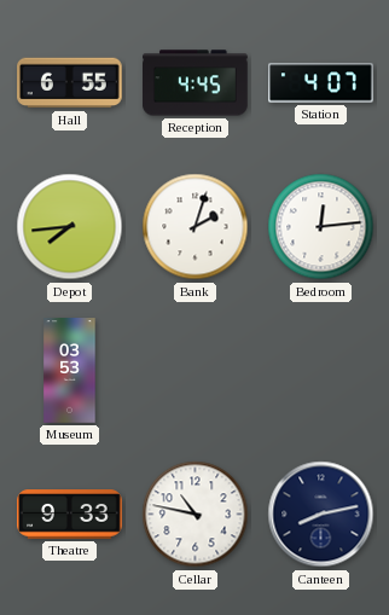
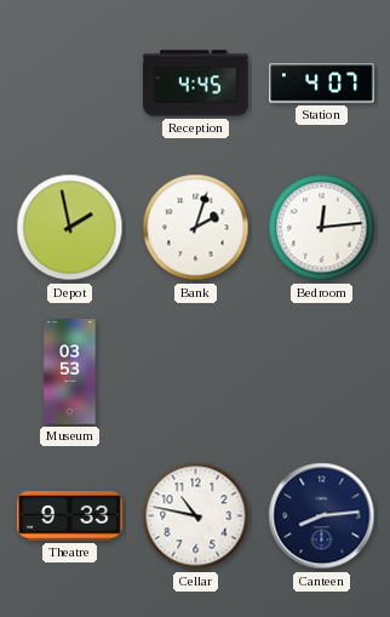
Hall: 6:55 -> none (70, 83)
Depot: 7:44 -> 1:58 (70, 228)
Canteen: 8:13 -> 8:14 (322, 516)
